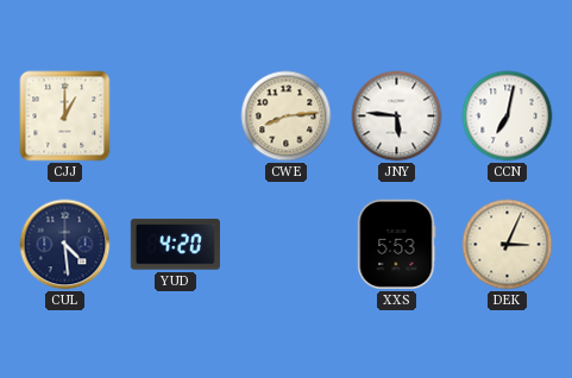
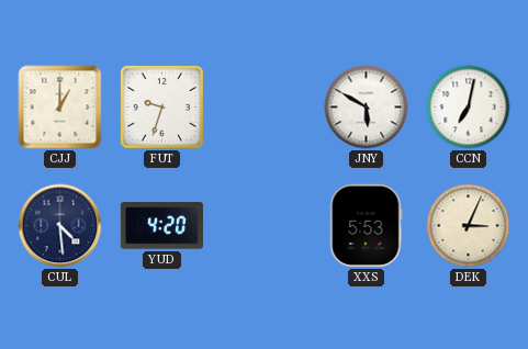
FUT: none -> 9:33 (162, 108)
CWE: 8:14 -> none (287, 116)
JNY: 5:46 -> 5:50 (367, 108)
